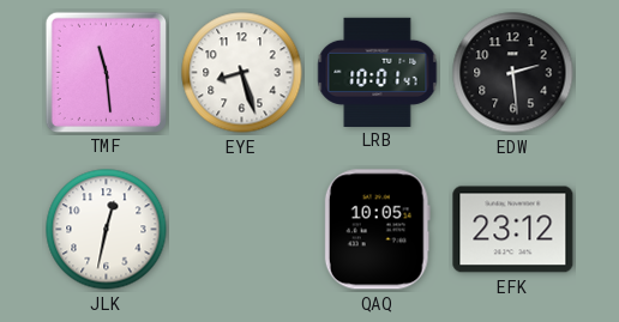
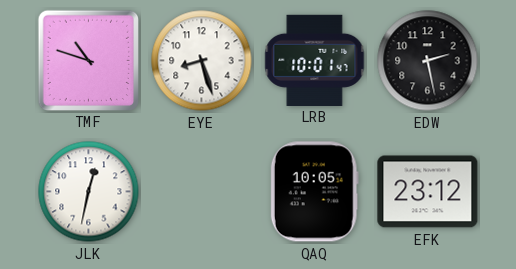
TMF: 11:29 -> 10:48 (88, 60)
EDW: 2:29 -> 2:28 (428, 61)
